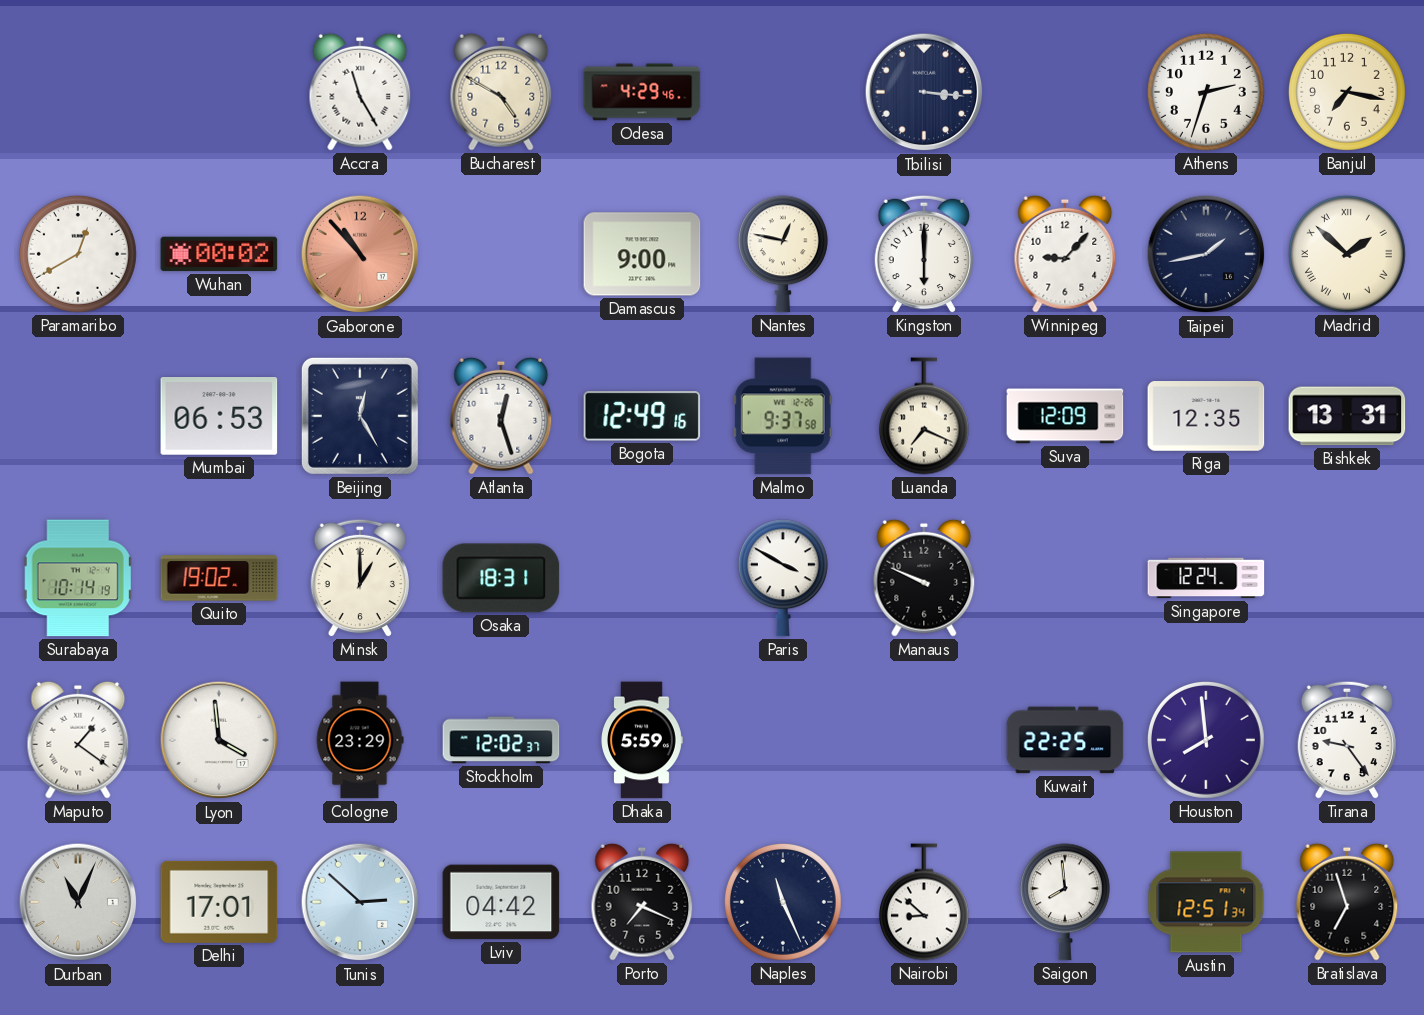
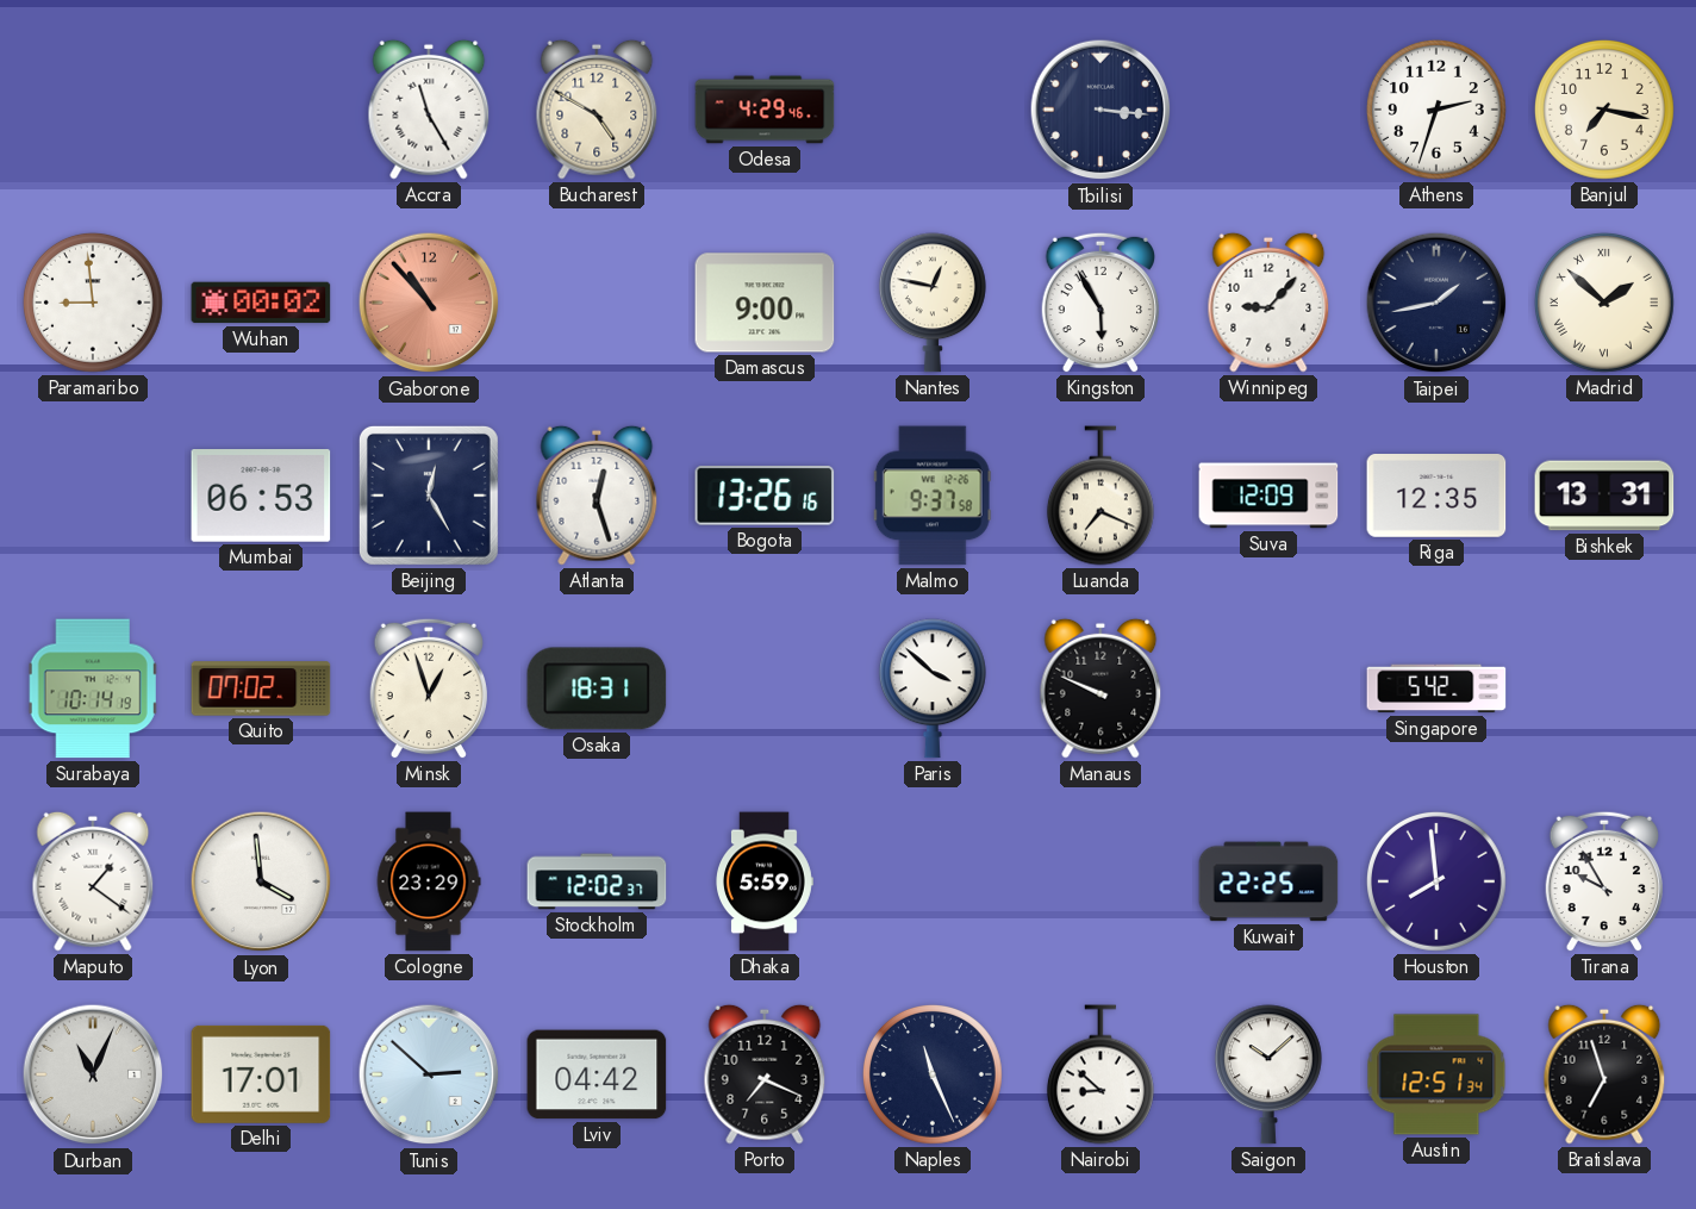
Paramaribo: 12:40 -> 8:59 (93, 303)
Kingston: 6:00 -> 5:55 (1099, 303)
Bogota: 12:49 -> 13:26 (765, 496)
Quito: 19:02 -> 07:02 (261, 688)
Minsk: 1:00 -> 12:57 (428, 688)
Paris: 3:50 -> 3:52 (933, 688)
Singapore: 12:24 -> 5:42 (1436, 688)
Tirana: 9:24 -> 9:55 (1603, 881)
Saigon: 7:59 -> 10:08 (1268, 1074)
